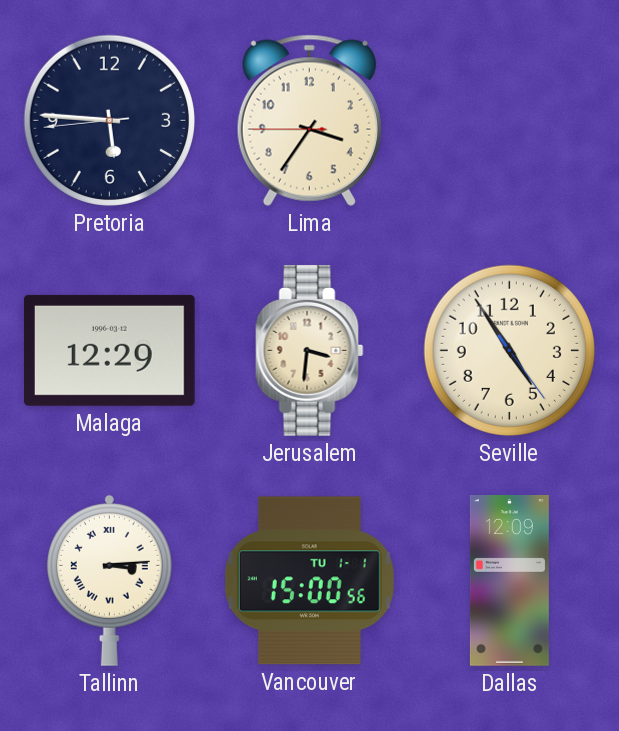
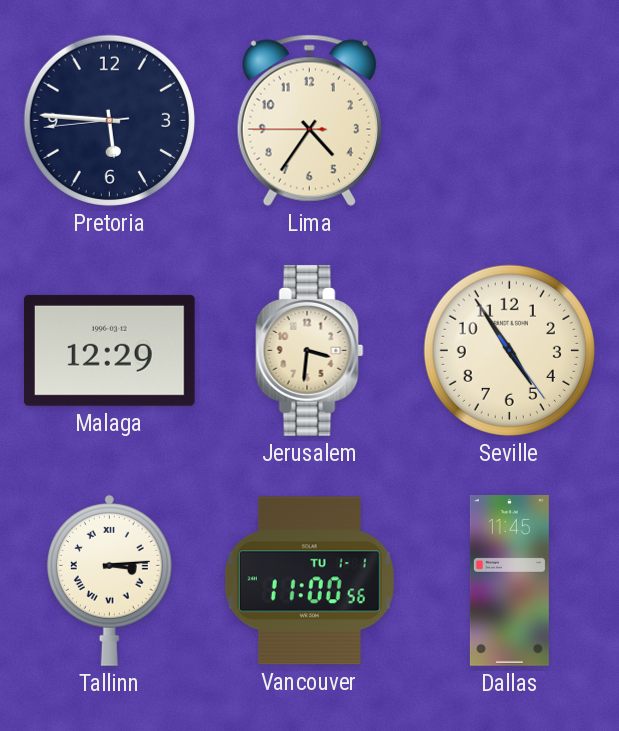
Lima: 3:35 -> 4:35 (309, 120)
Vancouver: 15:00 -> 11:00 (309, 581)
Dallas: 12:09 -> 11:45 (509, 581)
